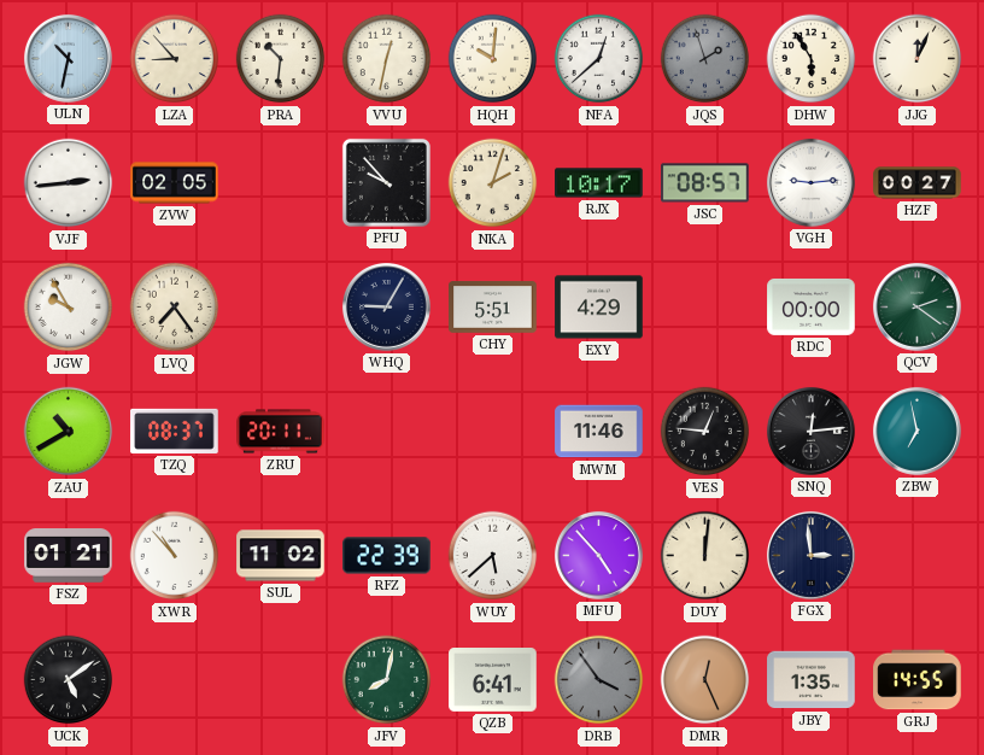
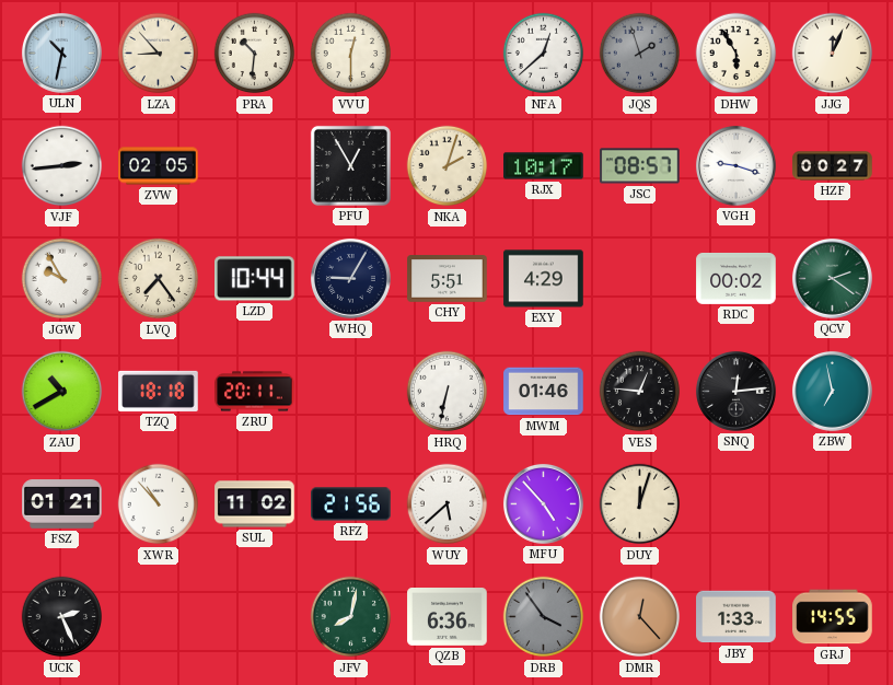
VVU: 12:32 -> 12:30 (351, 54)
HQH: 10:01 -> none (493, 59)
PFU: 9:53 -> 12:55 (350, 165)
VGH: 9:14 -> 9:18 (735, 165)
LZD: none -> 10:44 (255, 279)
RDC: 00:00 -> 00:02 (737, 278)
TZQ: 08:37 -> 18:18 (159, 391)
HRQ: none -> 6:32 (448, 392)
MWM: 11:46 -> 01:46 (544, 392)
RFZ: 22:39 -> 21:56 (351, 504)
DUY: 12:01 -> 12:03 (640, 504)
FGX: 2:59 -> none (810, 555)
UCK: 5:09 -> 2:26 (62, 617)
QZB: 6:41 -> 6:36 (448, 617)
DMR: 12:26 -> 12:23 (640, 617)
JBY: 1:35 -> 1:33 (737, 617)
